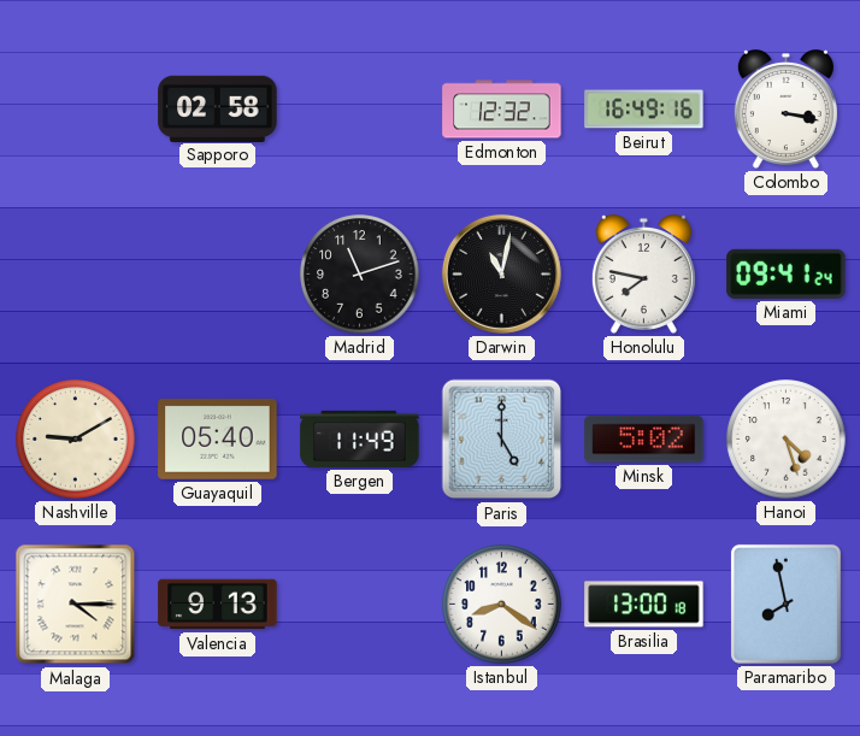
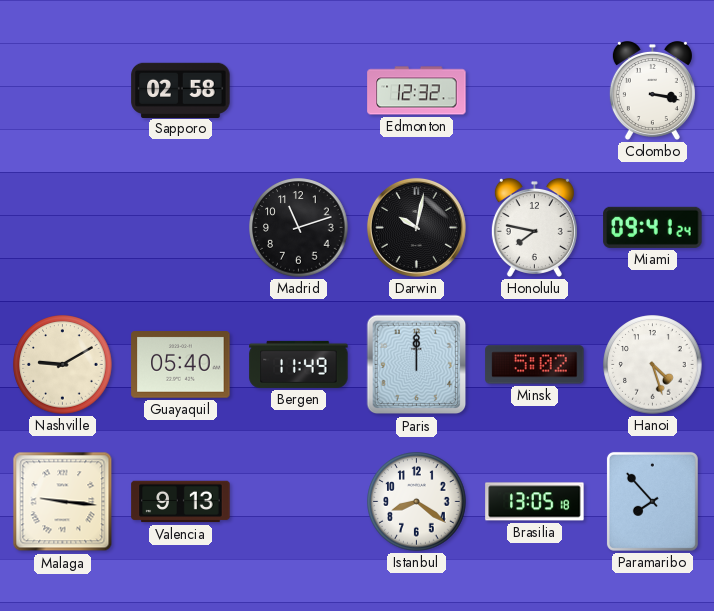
Beirut: 16:49 -> none (644, 110)
Darwin: 11:02 -> 10:02 (416, 227)
Paris: 5:00 -> 12:00 (417, 365)
Malaga: 4:15 -> 9:16 (63, 502)
Brasilia: 13:00 -> 13:05 (535, 502)
Paramaribo: 7:58 -> 7:53 (652, 501)
